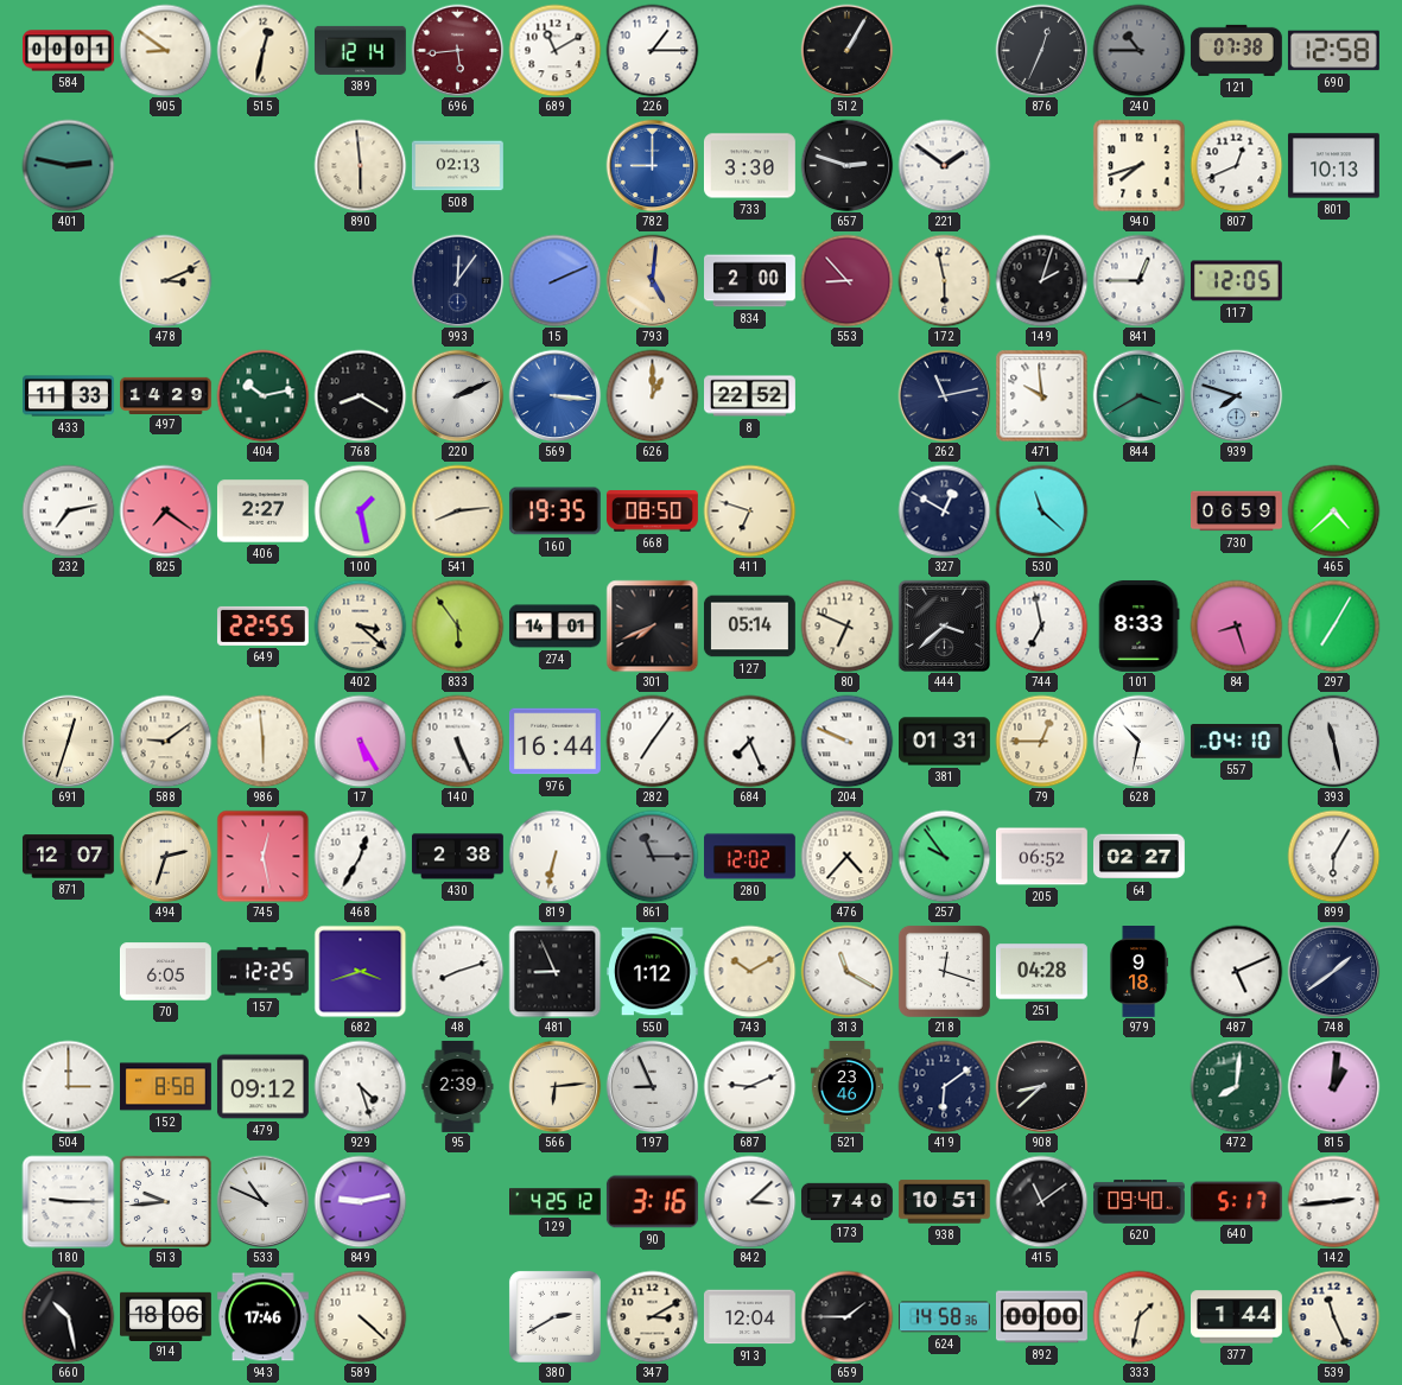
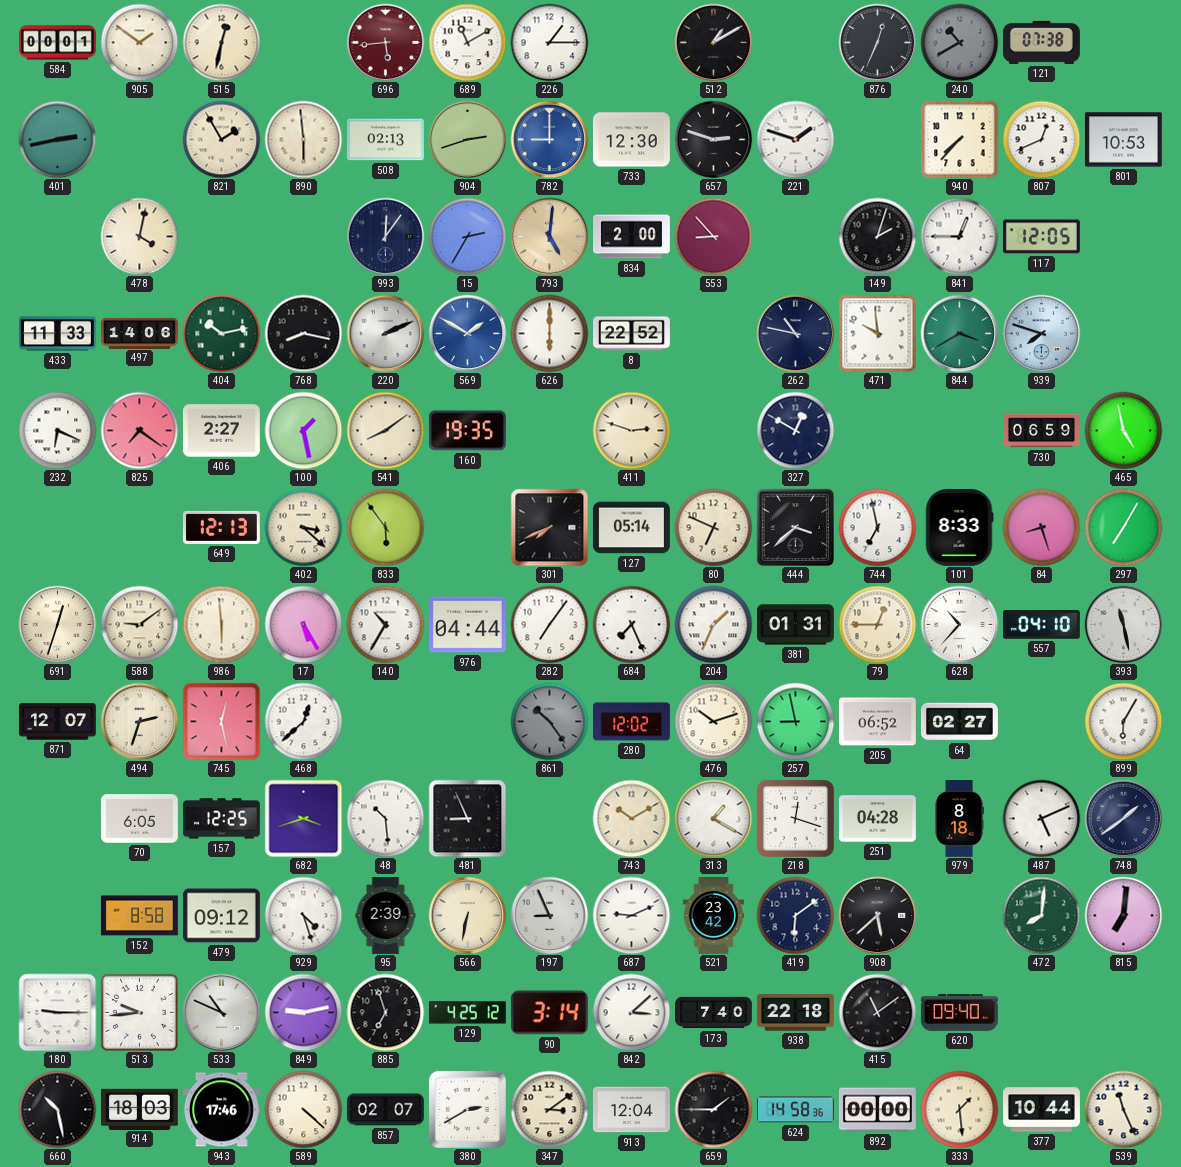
905: 8:51 -> 1:51 (139, 42)
389: 12:14 -> none (360, 50)
512: 1:05 -> 1:10 (713, 42)
240: 10:45 -> 10:40 (959, 42)
690: 12:58 -> none (1333, 51)
401: 2:47 -> 2:43 (57, 139)
821: none -> 1:55 (221, 139)
904: none -> 2:42 (467, 139)
733: 3:30 -> 12:30 (631, 140)
221: 1:51 -> 1:48 (795, 139)
940: 7:42 -> 7:37 (959, 139)
801: 10:13 -> 10:53 (1123, 140)
478: 3:11 -> 4:02 (139, 236)
15: 2:11 -> 2:35 (467, 236)
172: 5:58 -> none (944, 280)
497: 14:29 -> 14:06 (140, 333)
768: 8:20 -> 8:17 (303, 333)
569: 3:16 -> 1:50 (467, 333)
626: 1:00 -> 6:00 (549, 333)
262: 11:13 -> 10:47 (795, 333)
232: 7:13 -> 6:19 (57, 430)
541: 8:14 -> 8:09 (385, 430)
668: 08:50 -> none (652, 512)
411: 6:48 -> 2:48 (631, 430)
530: 11:22 -> none (1041, 510)
465: 4:38 -> 4:58 (1123, 430)
649: 22:55 -> 12:13 (221, 527)
274: 14:01 -> none (554, 627)
140: 5:26 -> 10:35 (385, 624)
976: 16:44 -> 04:44 (467, 625)
204: 9:49 -> 1:34 (713, 624)
628: 10:32 -> 10:37 (959, 624)
468: 12:35 -> 12:38 (303, 721)
430: 2:38 -> none (457, 857)
819: 6:32 -> none (554, 856)
861: 11:15 -> 10:24 (549, 721)
476: 4:37 -> 10:12 (713, 721)
257: 9:54 -> 8:58 (795, 721)
48: 8:12 -> 10:29 (385, 818)
550: 1:12 -> none (652, 972)
313: 11:20 -> 1:20 (713, 818)
979: 9:18 -> 8:18 (959, 819)
504: 3:00 -> none (68, 1086)
566: 6:14 -> 6:32 (467, 915)
521: 23:46 -> 23:42 (714, 916)
908: 8:38 -> 5:38 (877, 915)
815: 1:01 -> 7:01 (1123, 915)
885: none -> 6:57 (385, 1012)
90: 3:16 -> 3:14 (549, 1013)
938: 10:51 -> 22:18 (795, 1013)
640: 5:17 -> none (1236, 1202)
142: 2:44 -> none (1333, 1201)
914: 18:06 -> 18:03 (140, 1109)
857: none -> 02:07 (385, 1110)
347: 3:10 -> 3:09 (549, 1109)
333: 1:32 -> 1:29 (959, 1109)
377: 1:44 -> 10:44 (1042, 1110)
